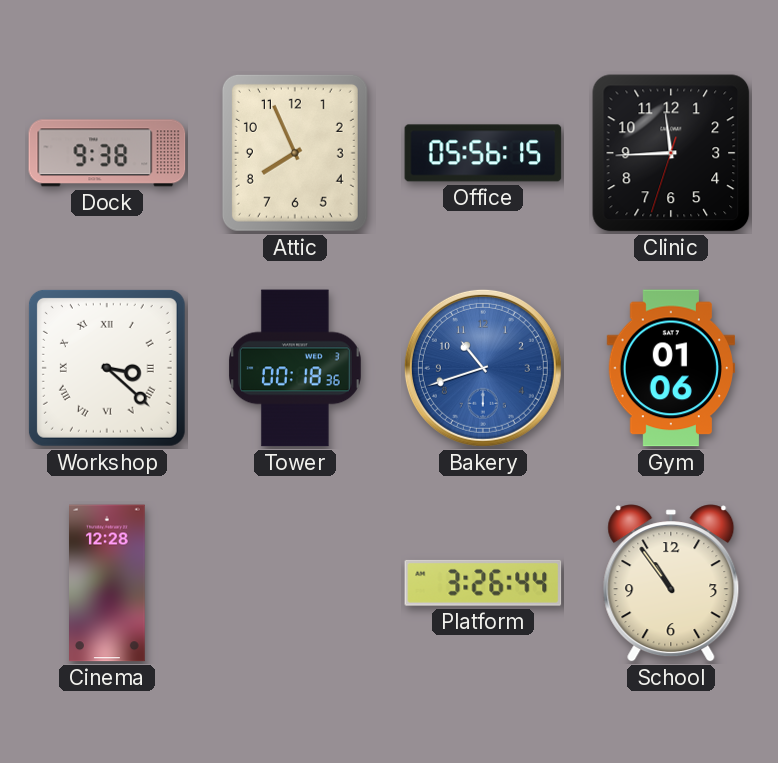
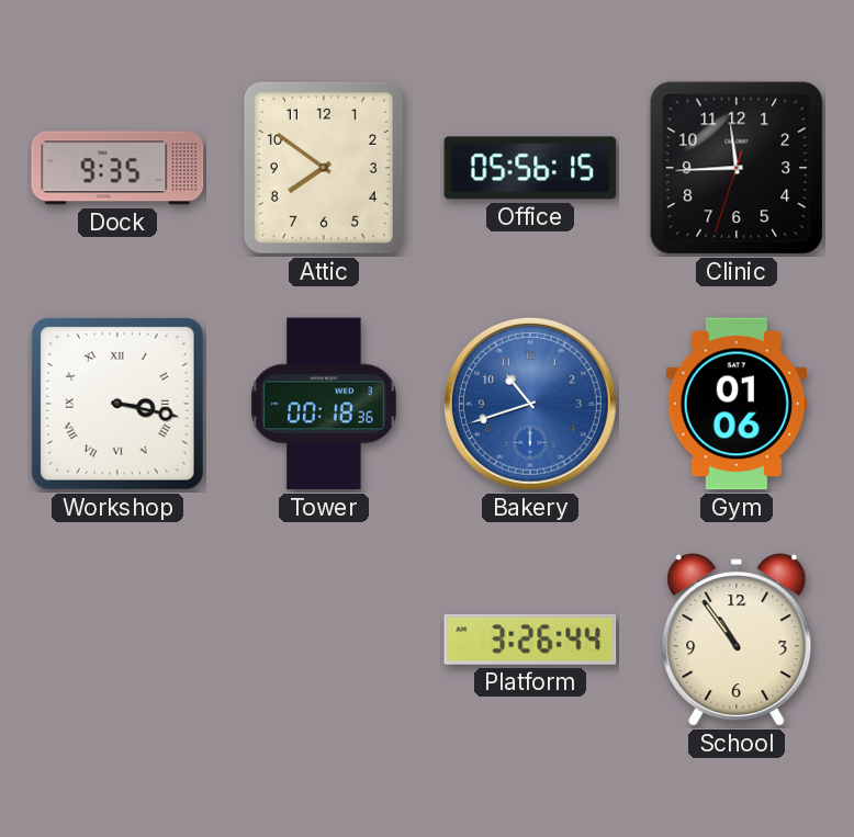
Dock: 9:38 -> 9:35 (117, 168)
Attic: 7:56 -> 7:51 (324, 168)
Workshop: 3:22 -> 3:17 (117, 404)
Cinema: 12:28 -> none (108, 583)
